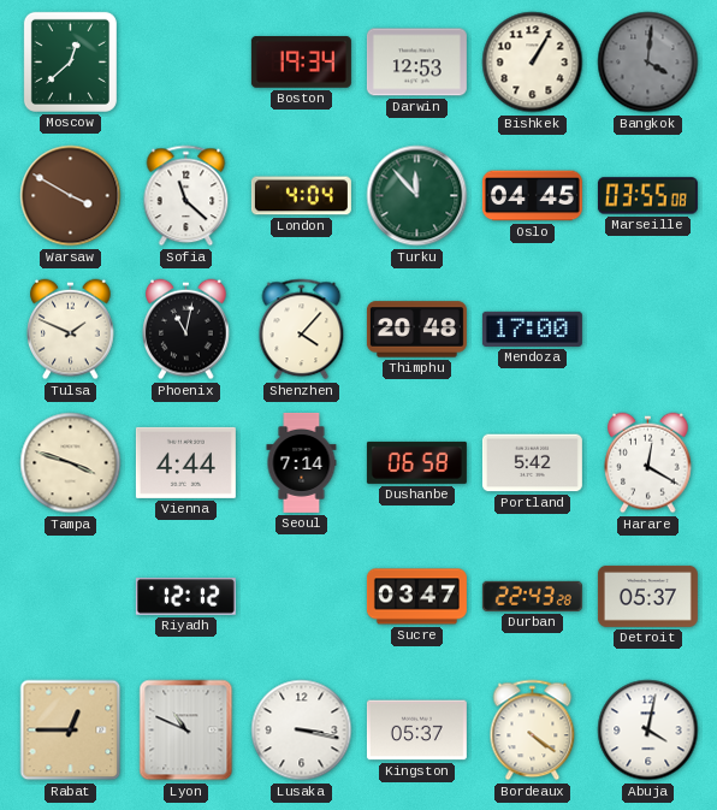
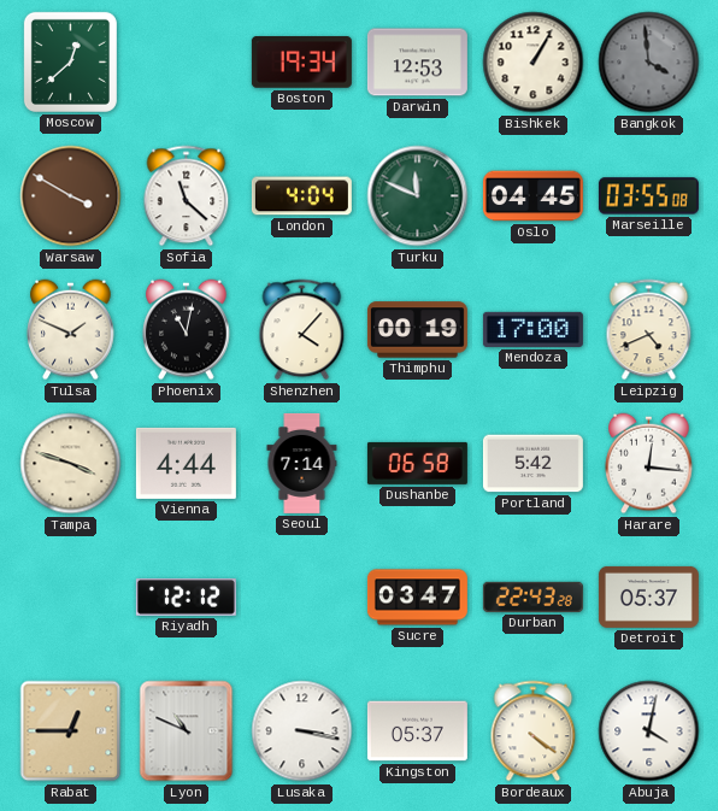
Bangkok: 4:01 -> 3:59 (649, 63)
Turku: 11:53 -> 11:49 (418, 196)
Thimphu: 20:48 -> 00:19 (417, 330)
Leipzig: none -> 4:41 (649, 330)
Harare: 12:20 -> 12:16 (649, 464)
